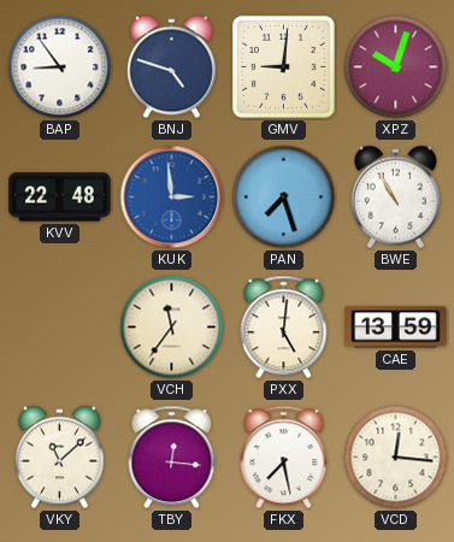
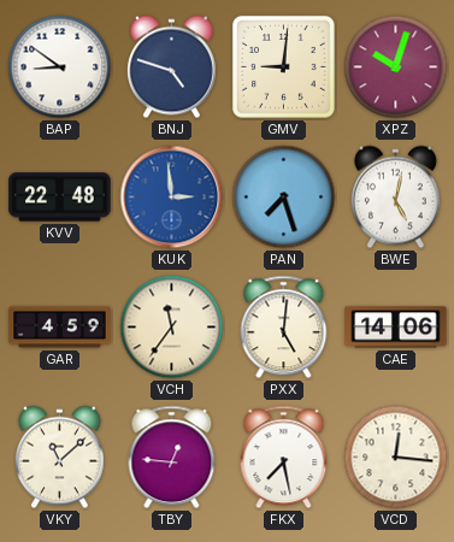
BAP: 8:54 -> 8:51 (60, 67)
BWE: 10:55 -> 5:02 (395, 198)
GAR: none -> 4:59 (60, 328)
CAE: 13:59 -> 14:06 (396, 328)
TBY: 12:16 -> 12:46 (172, 458)
